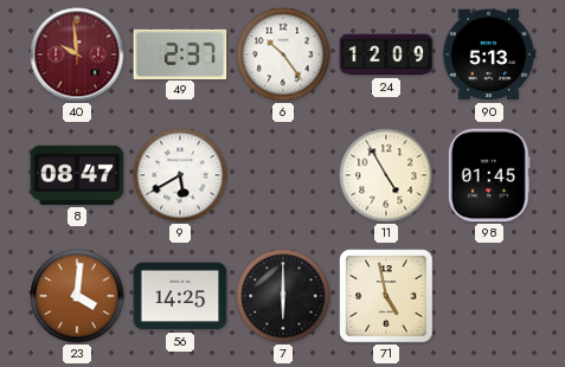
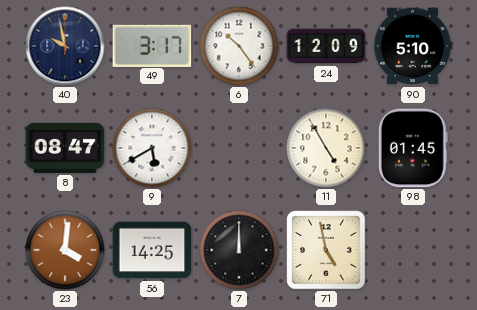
40: 9:59 -> 9:58 (65, 46)
40 dial: burgundy -> navy (65, 46)
49: 2:37 -> 3:17 (152, 45)
90: 5:13 -> 5:10 (413, 46)
7: 6:00 -> 12:00 (239, 250)
